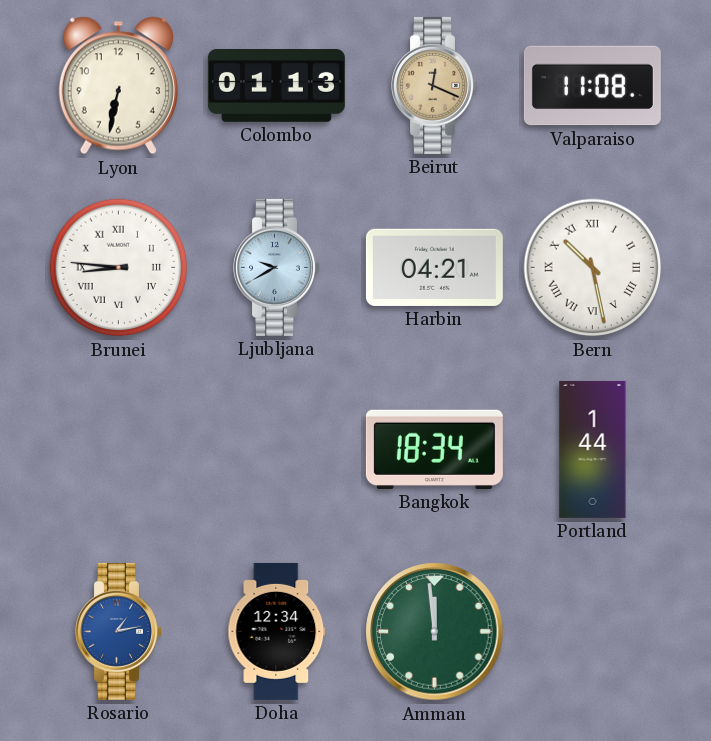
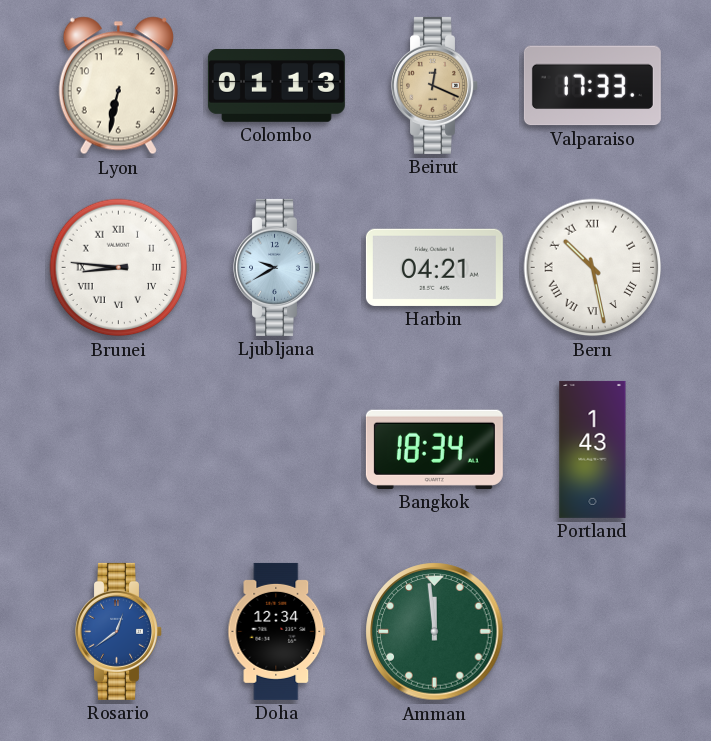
Valparaiso: 11:08 -> 17:33 (592, 86)
Portland: 1:44 -> 1:43 (593, 449)
Rosario: 1:13 -> 12:39 (119, 631)
